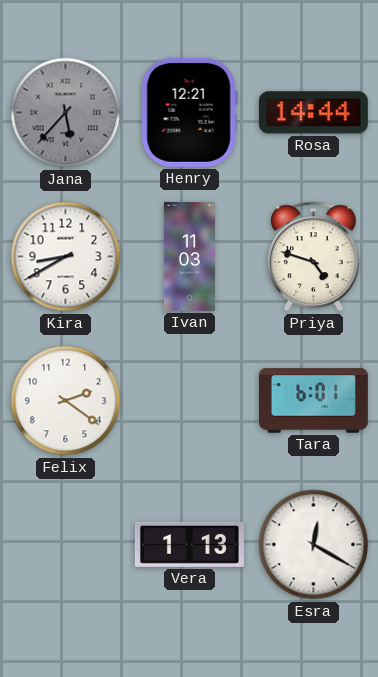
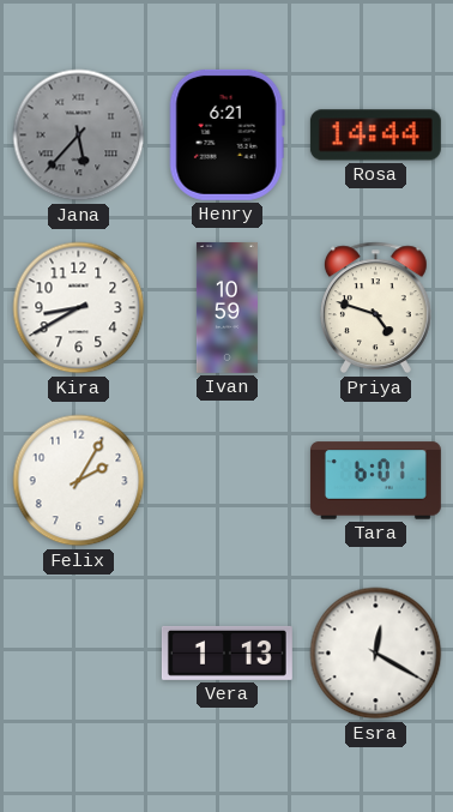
Henry: 12:21 -> 6:21 (226, 134)
Ivan: 11:03 -> 10:59 (226, 307)
Felix: 2:21 -> 2:05 (79, 481)
